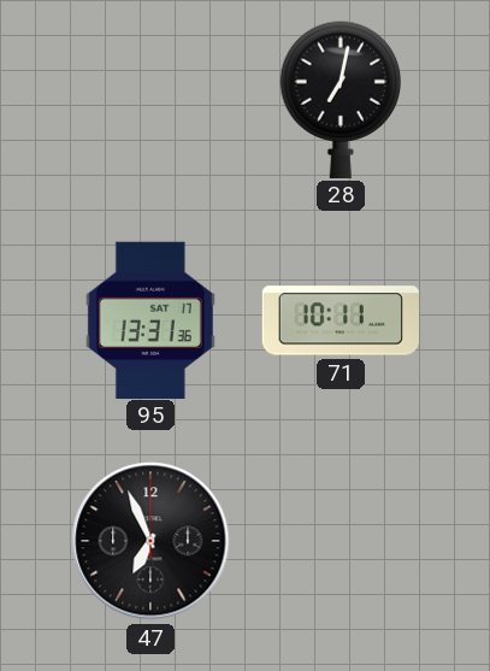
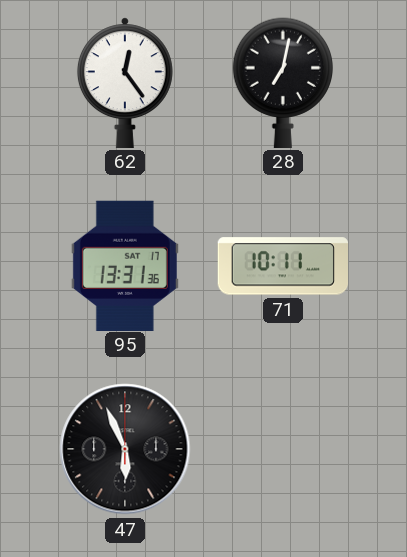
62: none -> 12:24 (125, 82)
47: 6:56 -> 5:56 (125, 449)
